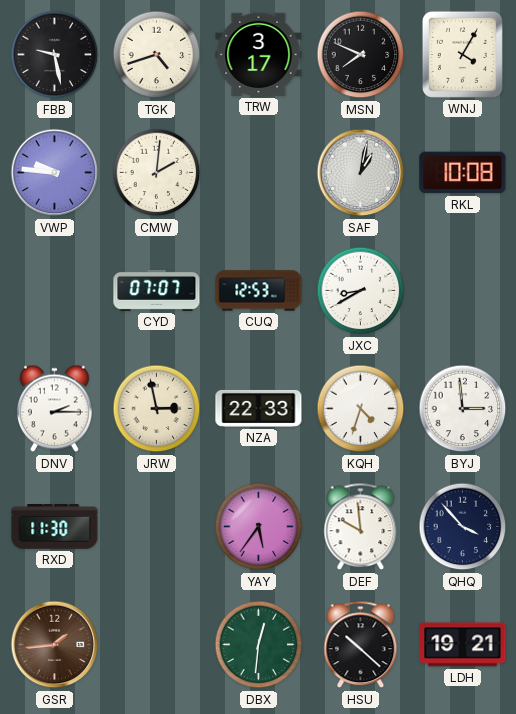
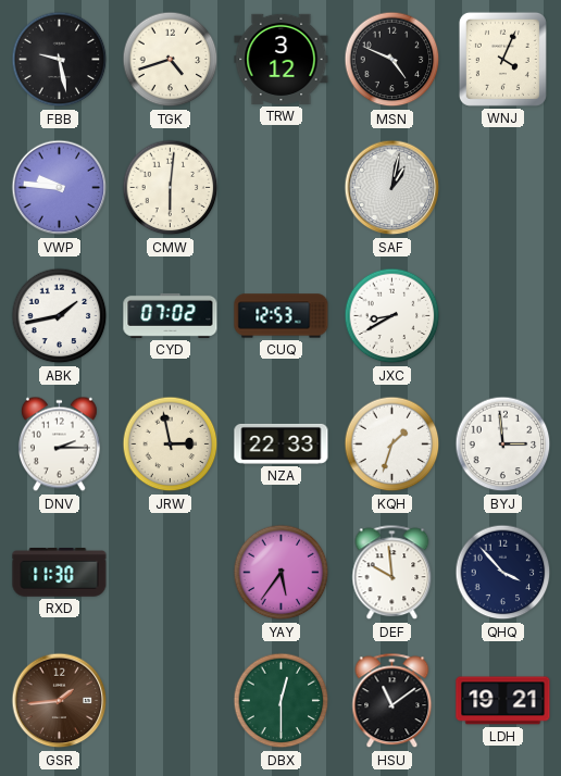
TRW: 3:17 -> 3:12 (282, 59)
MSN: 7:49 -> 4:49 (392, 60)
WNJ: 4:05 -> 4:04 (502, 59)
CMW: 2:01 -> 6:01 (171, 188)
RKL: 10:08 -> none (463, 173)
ABK: none -> 1:43 (60, 316)
CYD: 07:07 -> 07:02 (171, 315)
KQH: 4:33 -> 1:33 (392, 445)
DBX: 12:31 -> 12:30 (282, 701)
HSU: 10:22 -> 11:09 (392, 701)
